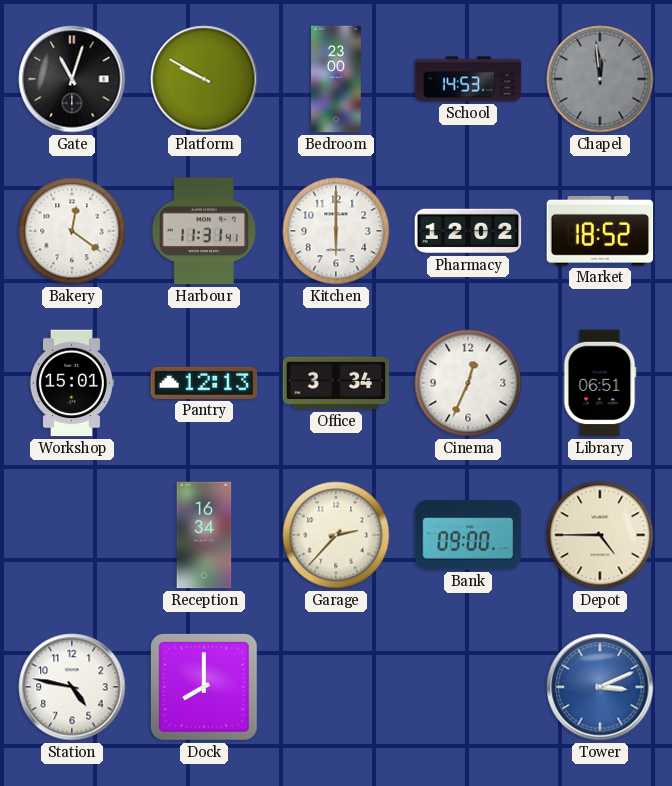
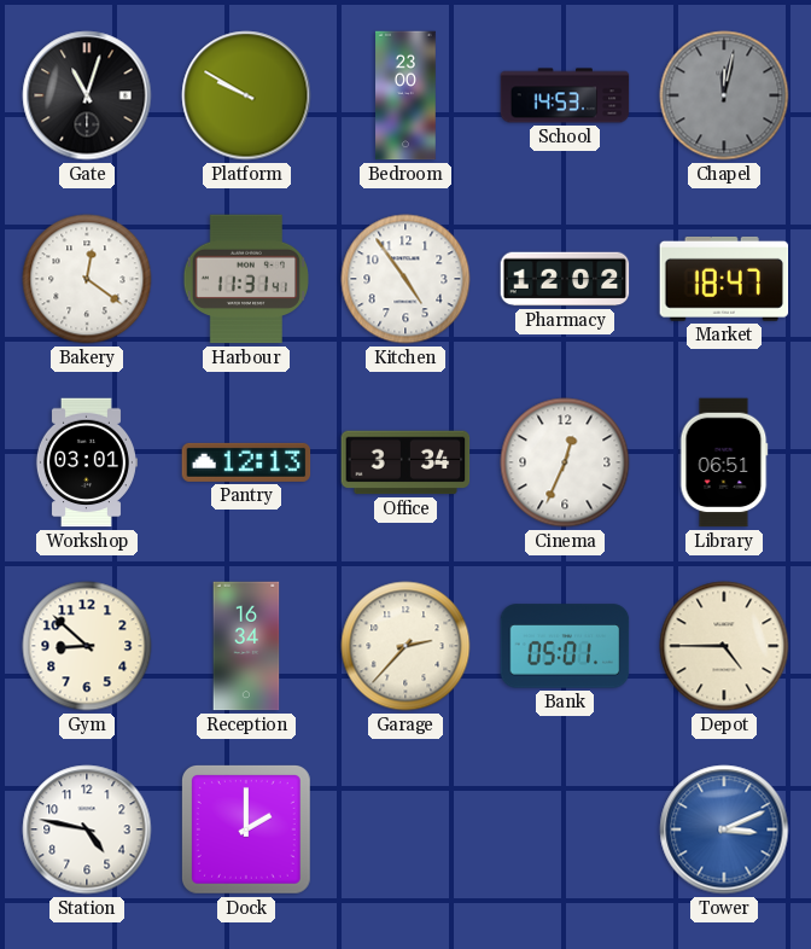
Chapel: 11:59 -> 12:02 (724, 95)
Kitchen: 6:00 -> 4:54 (405, 279)
Market: 18:52 -> 18:47 (724, 279)
Workshop: 15:01 -> 03:01 (86, 462)
Gym: none -> 8:52 (87, 646)
Bank: 09:00 -> 05:01 (565, 646)
Dock: 8:00 -> 2:00 (247, 831)
